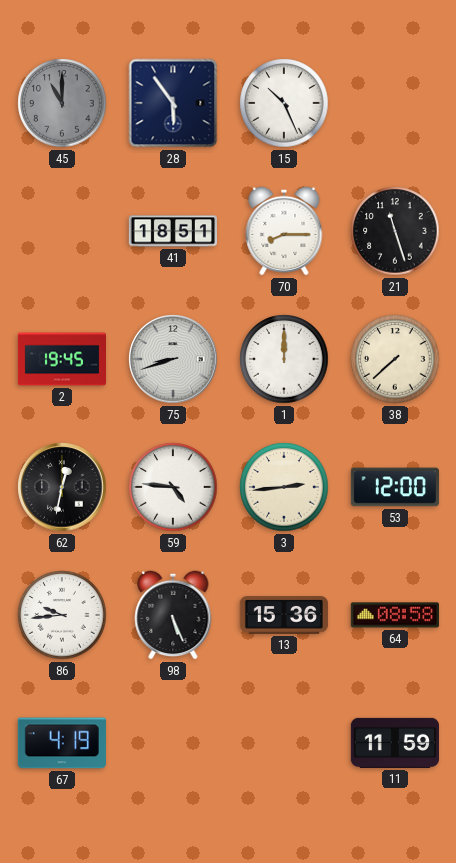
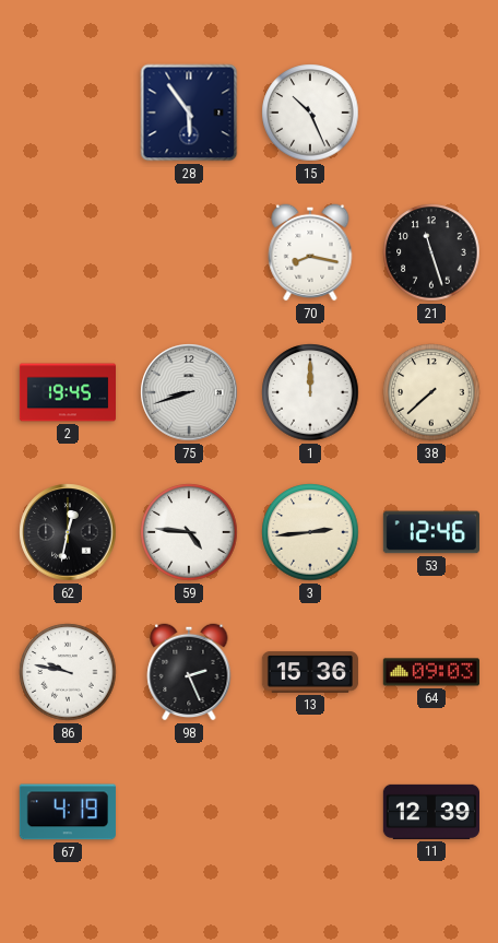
45: 11:00 -> none (62, 103)
41: 18:51 -> none (172, 231)
70: 8:15 -> 8:17 (310, 252)
53: 12:00 -> 12:46 (431, 532)
86: 9:44 -> 9:47 (68, 672)
98: 5:26 -> 2:26 (189, 672)
64: 08:58 -> 09:03 (431, 672)
11: 11:59 -> 12:39 (430, 812)
